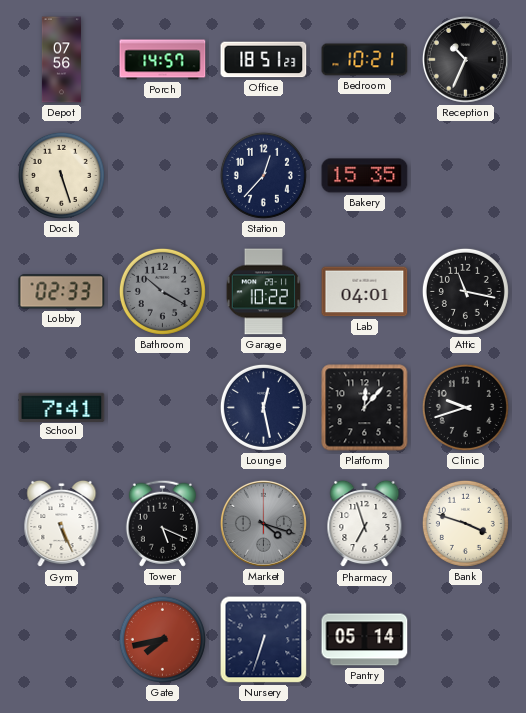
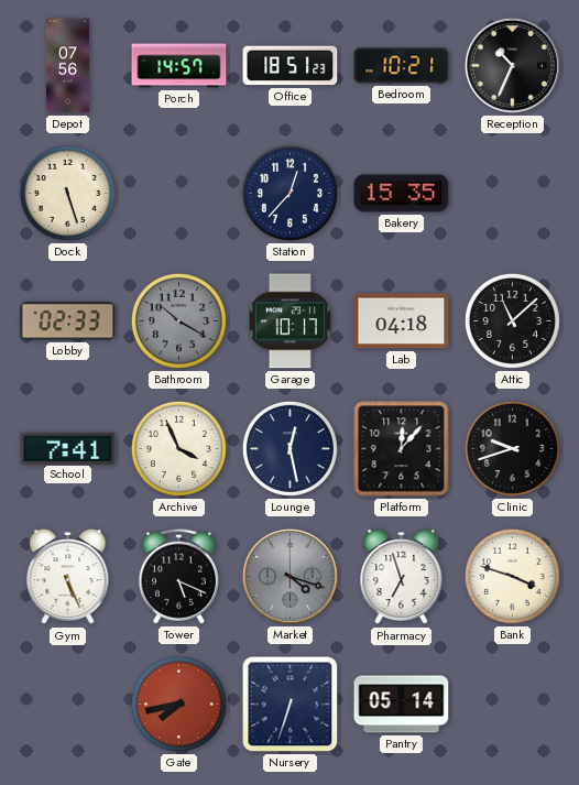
Garage: 10:22 -> 10:17 (289, 321)
Lab: 04:01 -> 04:18 (402, 321)
Attic: 11:17 -> 11:08 (512, 320)
Archive: none -> 3:56 (178, 448)
